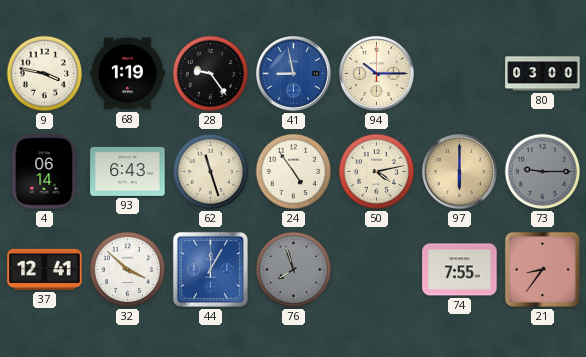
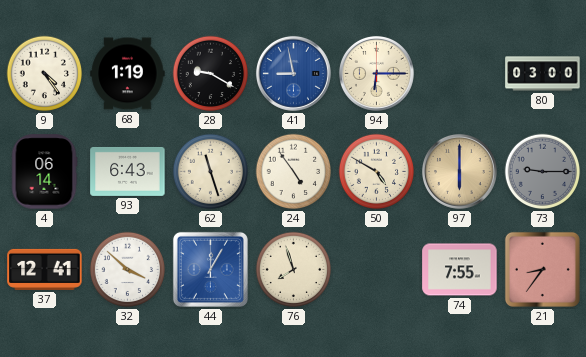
9: 3:47 -> 4:24 (45, 74)
28: 9:24 -> 9:20 (211, 74)
94: 10:15 -> 6:15 (376, 73)
50: 4:13 -> 4:50 (377, 172)
76 dial: grey -> cream (294, 270)
